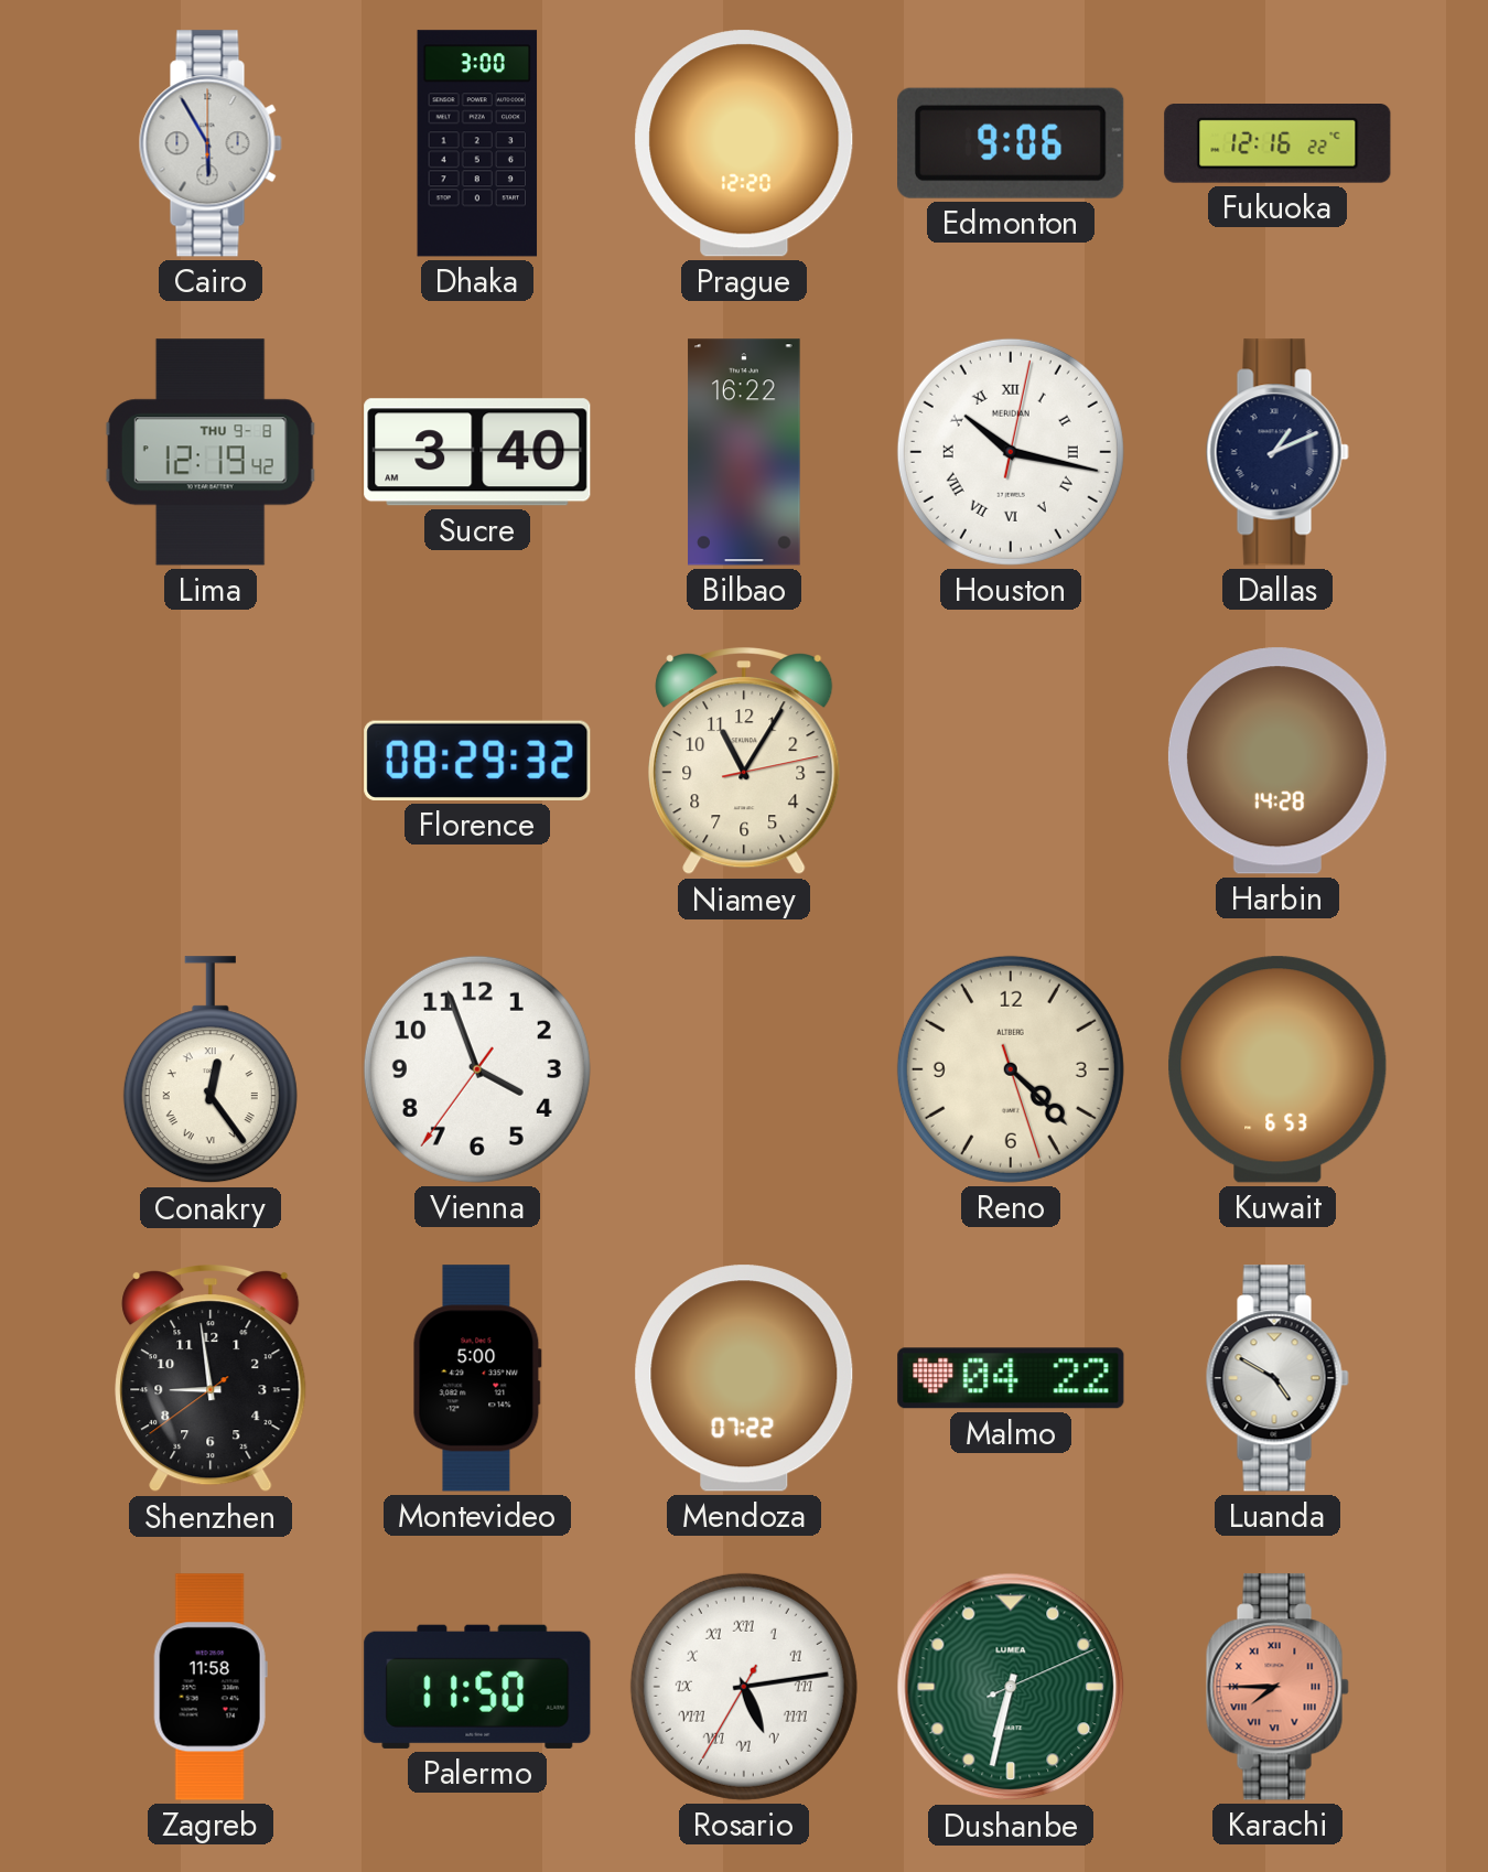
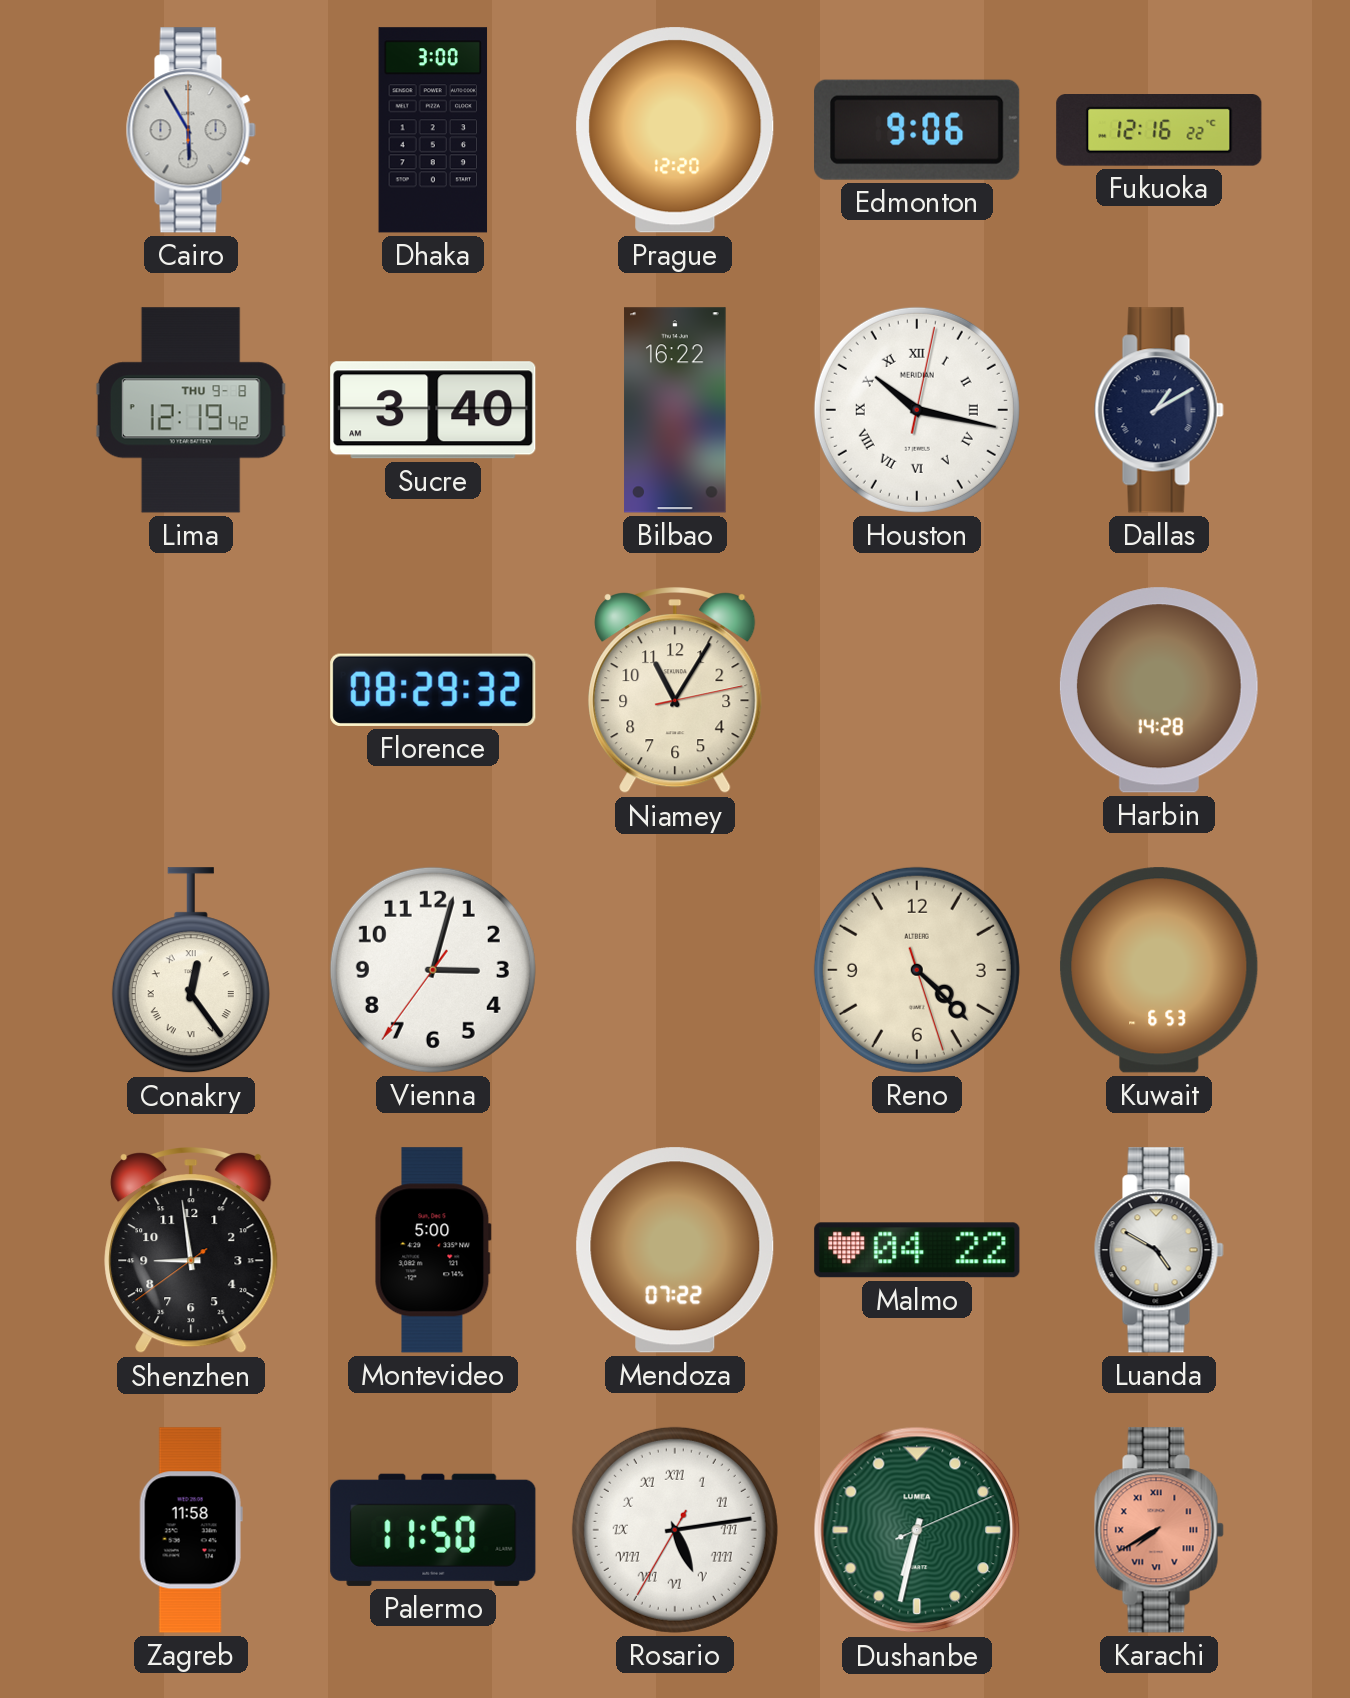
Dallas: 1:11 -> 1:10 (1159, 410)
Vienna: 3:56 -> 3:02 (433, 970)
Karachi: 7:45 -> 7:40 (1159, 1530)
